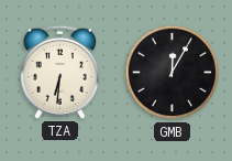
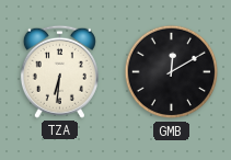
GMB: 12:05 -> 12:10 (172, 72)
